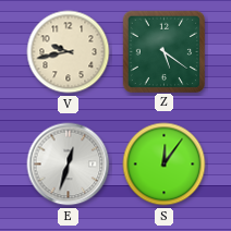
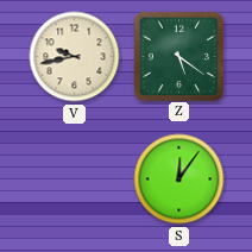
E: 12:33 -> none (69, 165)
